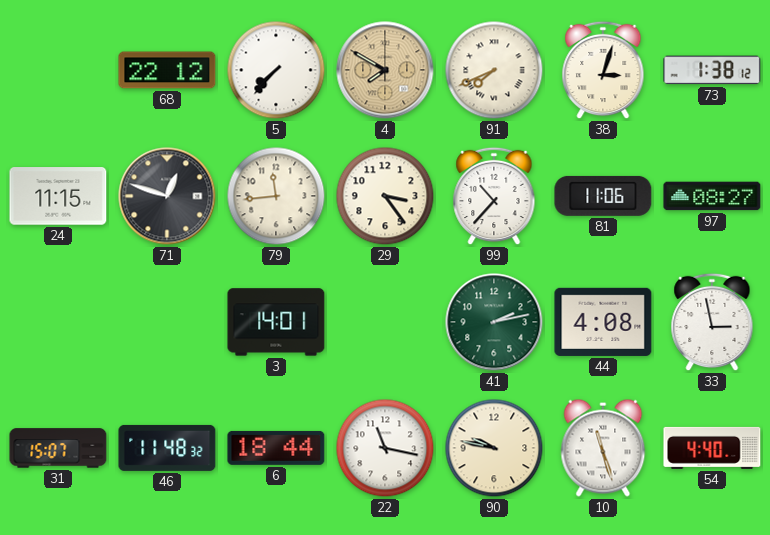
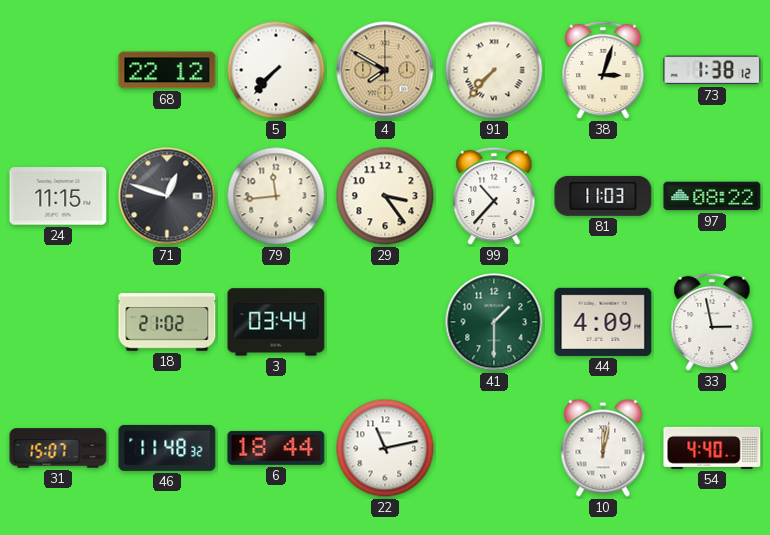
91: 7:41 -> 7:37 (494, 70)
81: 11:06 -> 11:03 (603, 196)
97: 08:27 -> 08:22 (712, 196)
18: none -> 21:02 (167, 323)
3: 14:01 -> 03:44 (276, 322)
41: 2:13 -> 1:30 (494, 322)
44: 4:08 -> 4:09 (603, 322)
22: 11:17 -> 11:13 (385, 448)
90: 9:47 -> none (494, 448)
10: 11:27 -> 12:02 (603, 448)
